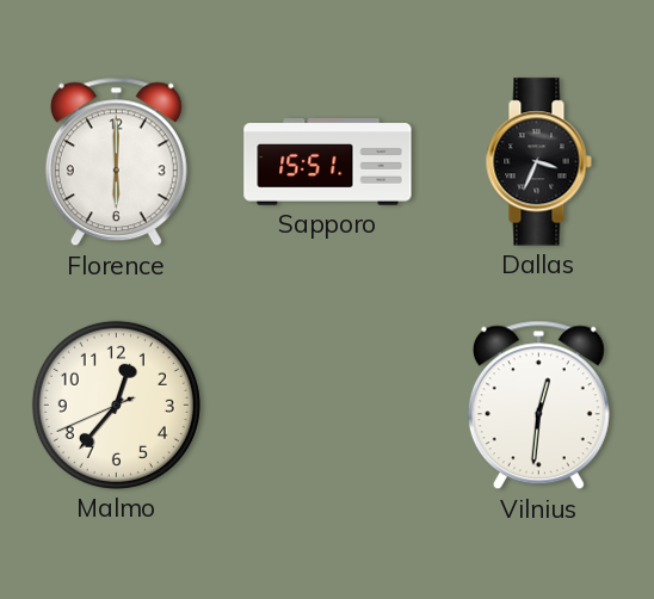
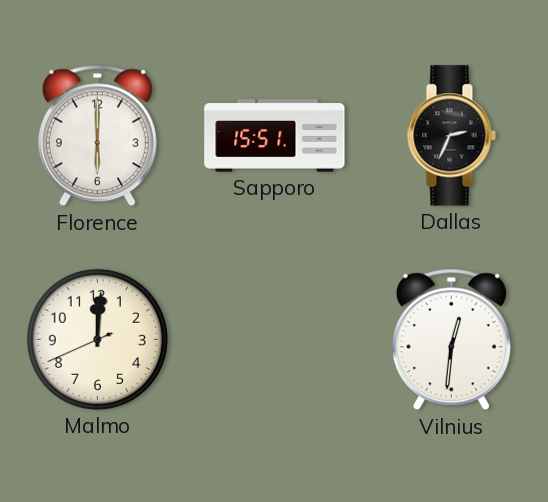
Dallas: 3:34 -> 2:34 (451, 136)
Malmo: 12:36 -> 12:00 (97, 339)
